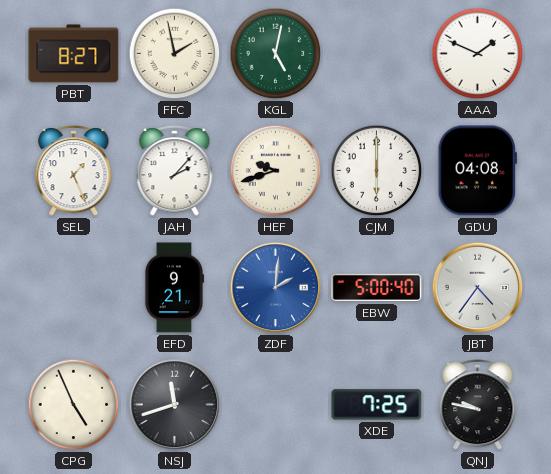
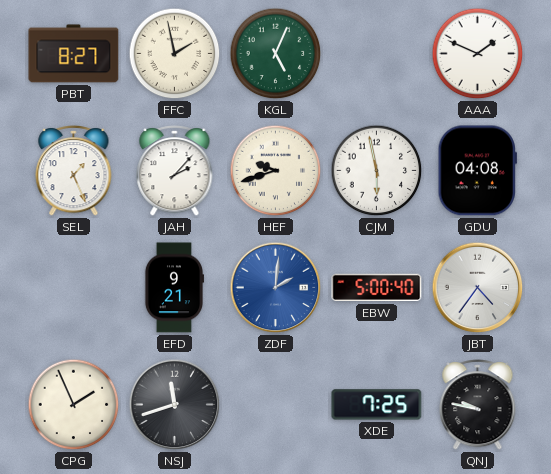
KGL: 5:02 -> 5:04 (276, 54)
CJM: 6:00 -> 5:58 (377, 171)
CPG: 4:56 -> 1:56 (74, 405)
